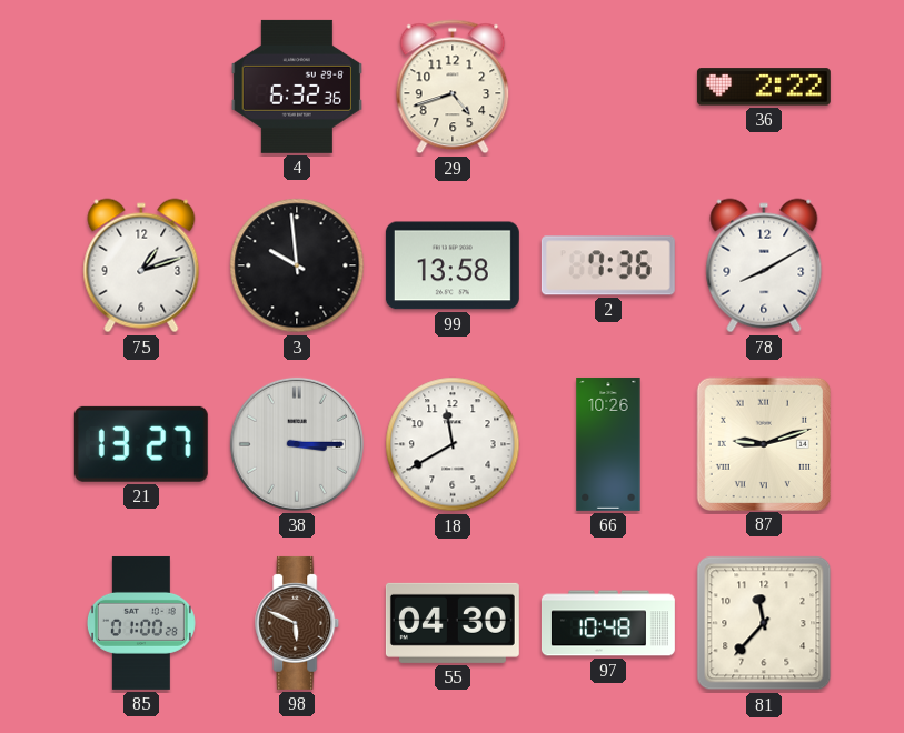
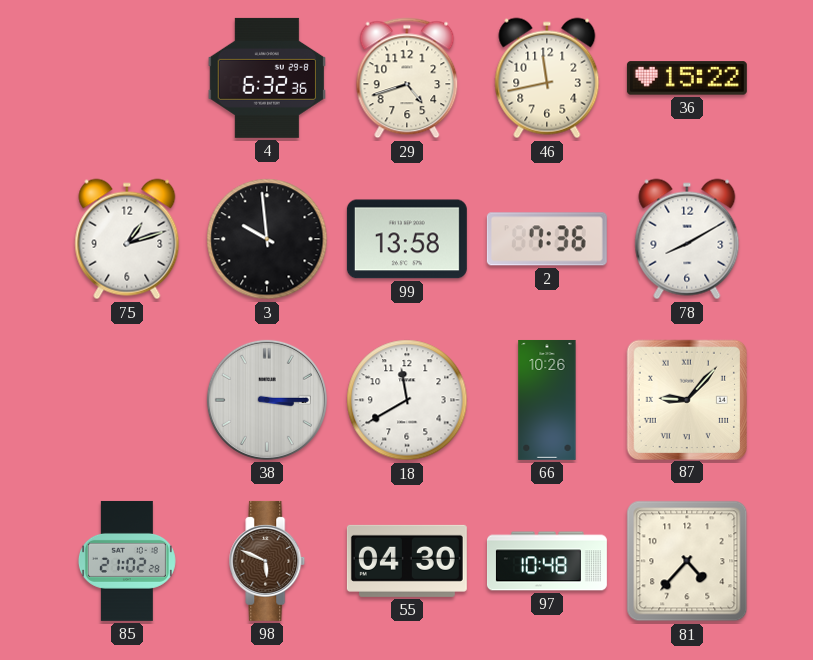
46: none -> 11:43 (547, 78)
36: 2:22 -> 15:22 (687, 78)
21: 13:27 -> none (141, 444)
87: 9:12 -> 9:07 (686, 399)
85: 01:00 -> 21:02 (127, 561)
81: 11:37 -> 4:37 (687, 561)
